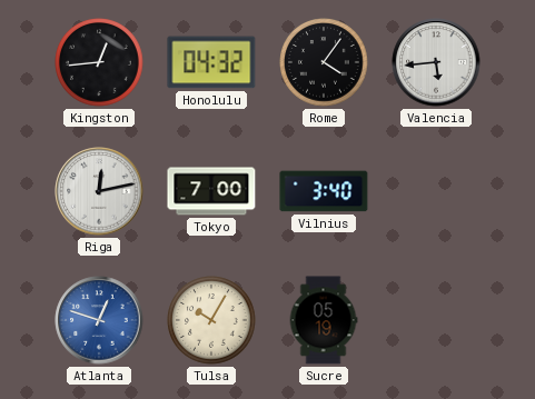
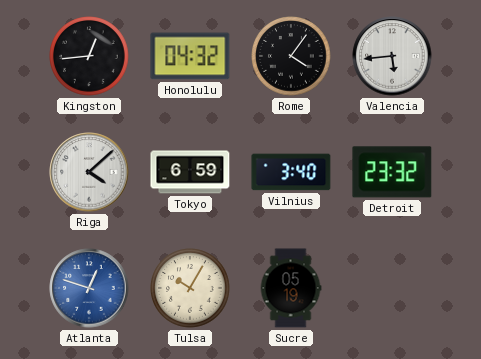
Riga: 12:13 -> 4:08 (89, 172)
Tokyo: 7:00 -> 6:59 (190, 172)
Detroit: none -> 23:32 (392, 172)
